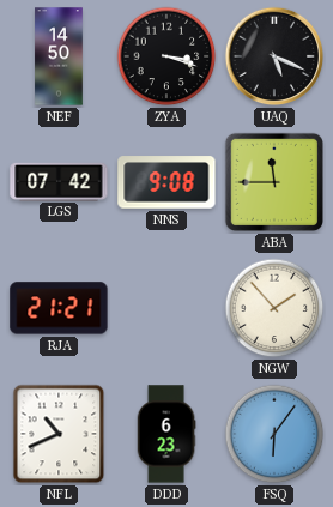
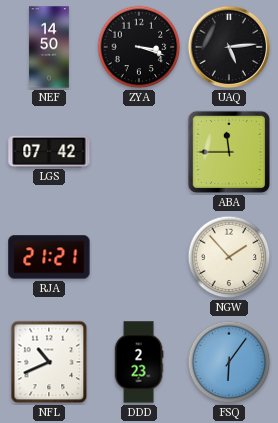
UAQ: 5:19 -> 5:14 (229, 47)
NNS: 9:08 -> none (166, 182)
DDD: 6:23 -> 2:23 (139, 362)
